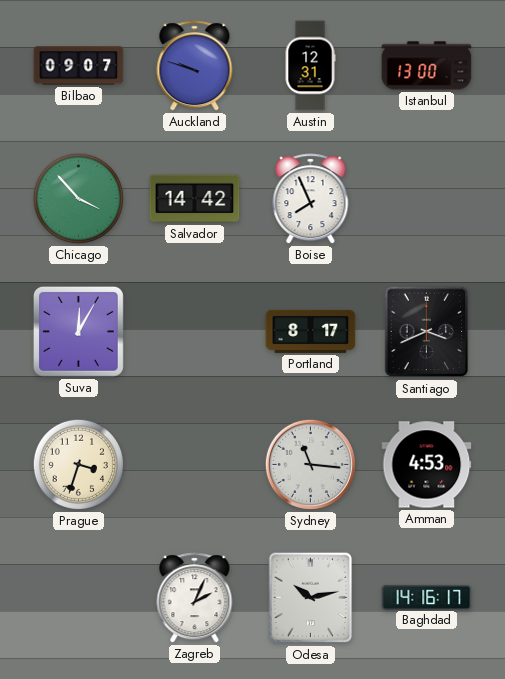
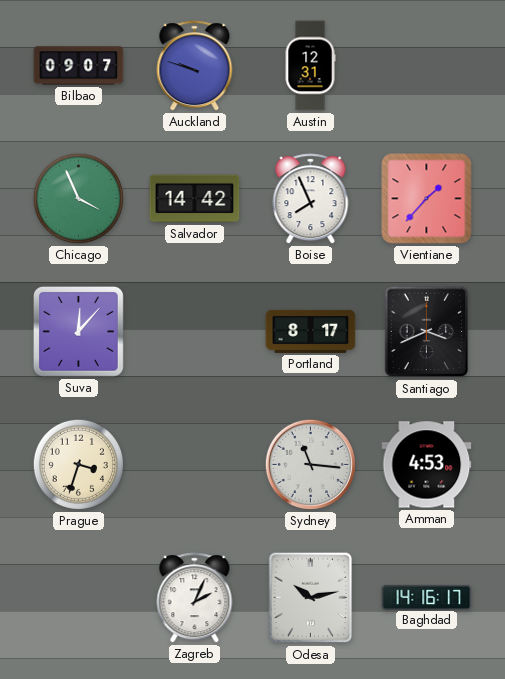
Istanbul: 13:00 -> none (427, 66)
Chicago: 3:53 -> 3:56 (78, 198)
Vientiane: none -> 1:37 (427, 199)
Suva: 12:05 -> 12:07 (78, 331)
